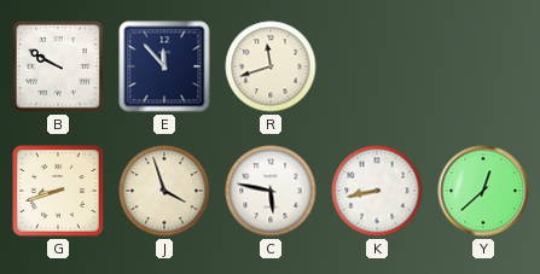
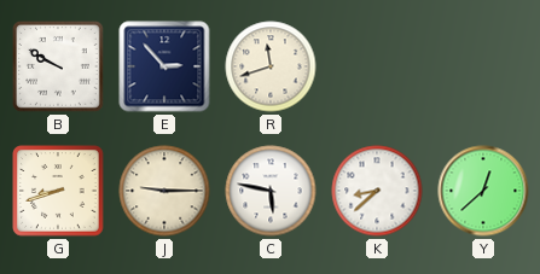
E: 11:53 -> 2:53 (164, 66)
J: 3:57 -> 9:15 (164, 191)
K: 8:43 -> 8:38 (377, 191)
